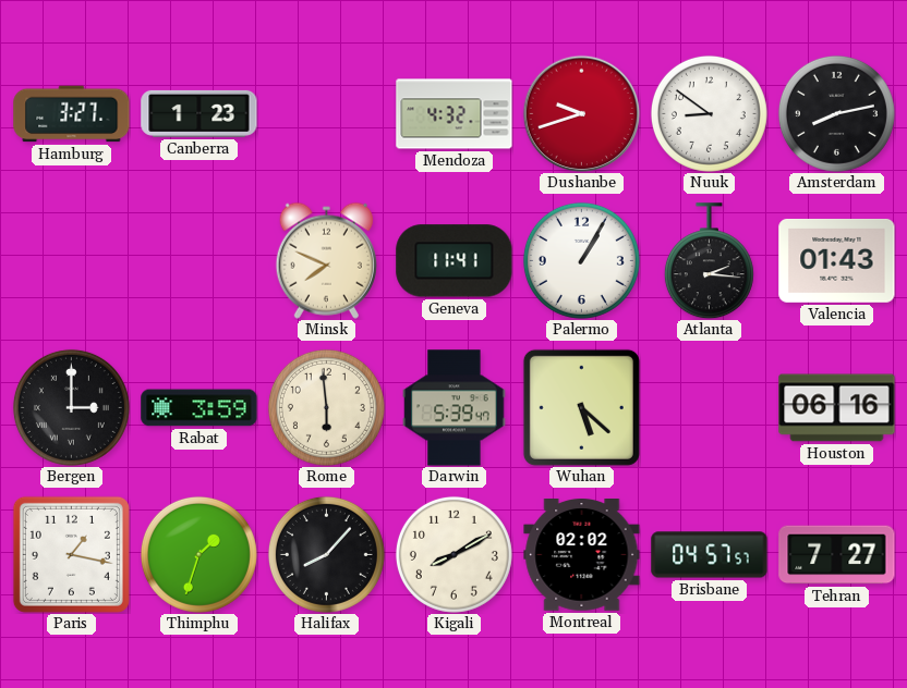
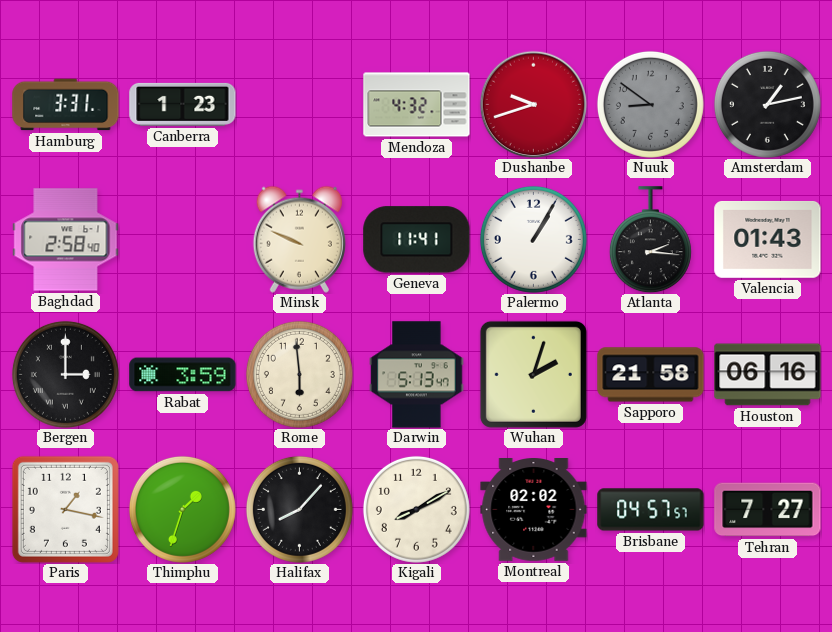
Hamburg: 3:27 -> 3:31 (66, 105)
Nuuk dial: white -> grey (650, 104)
Amsterdam: 8:13 -> 1:13 (767, 104)
Baghdad: none -> 2:58 (66, 240)
Minsk: 7:49 -> 9:49 (299, 239)
Darwin: 5:39 -> 5:13 (417, 375)
Wuhan: 5:22 -> 2:03 (533, 374)
Sapporo: none -> 21:58 (651, 375)
